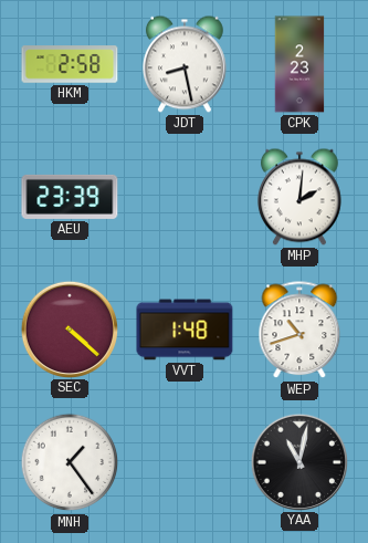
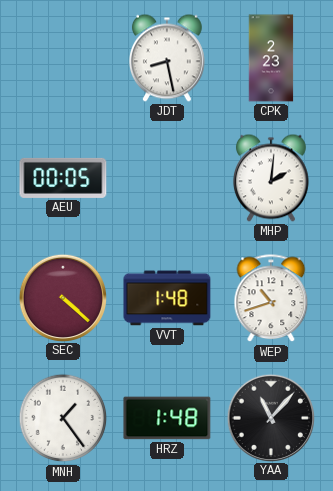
HKM: 2:58 -> none (70, 64)
AEU: 23:39 -> 00:05 (63, 178)
HRZ: none -> 1:48 (167, 418)
YAA: 11:02 -> 11:07 (270, 417)
